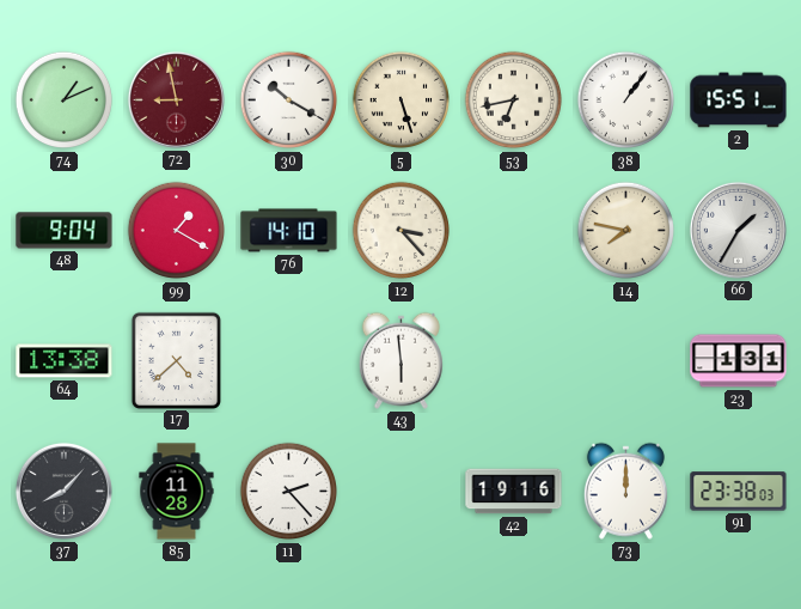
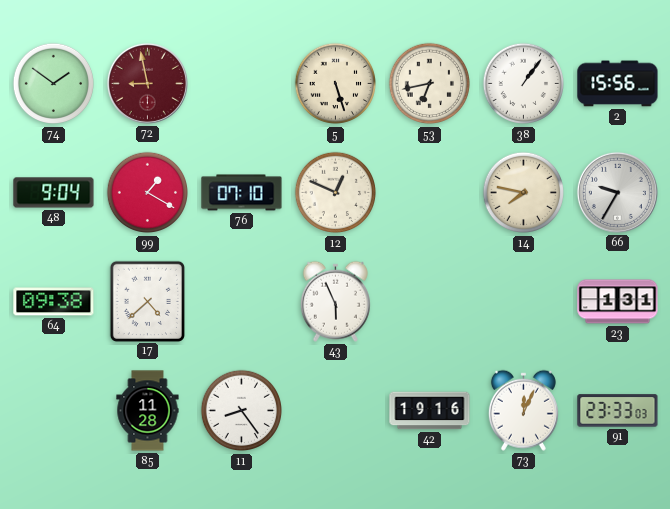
74: 1:11 -> 1:51 (54, 84)
30: 10:20 -> none (289, 101)
2: 15:51 -> 15:56 (618, 84)
76: 14:10 -> 07:10 (242, 193)
12: 3:23 -> 12:49 (336, 193)
66: 1:35 -> 9:35 (617, 192)
64: 13:38 -> 09:38 (54, 302)
43: 5:59 -> 5:56 (335, 301)
37: 8:07 -> none (63, 491)
11: 2:23 -> 8:24 (242, 411)
73: 12:00 -> 12:04 (523, 410)
91: 23:38 -> 23:33 (618, 411)
